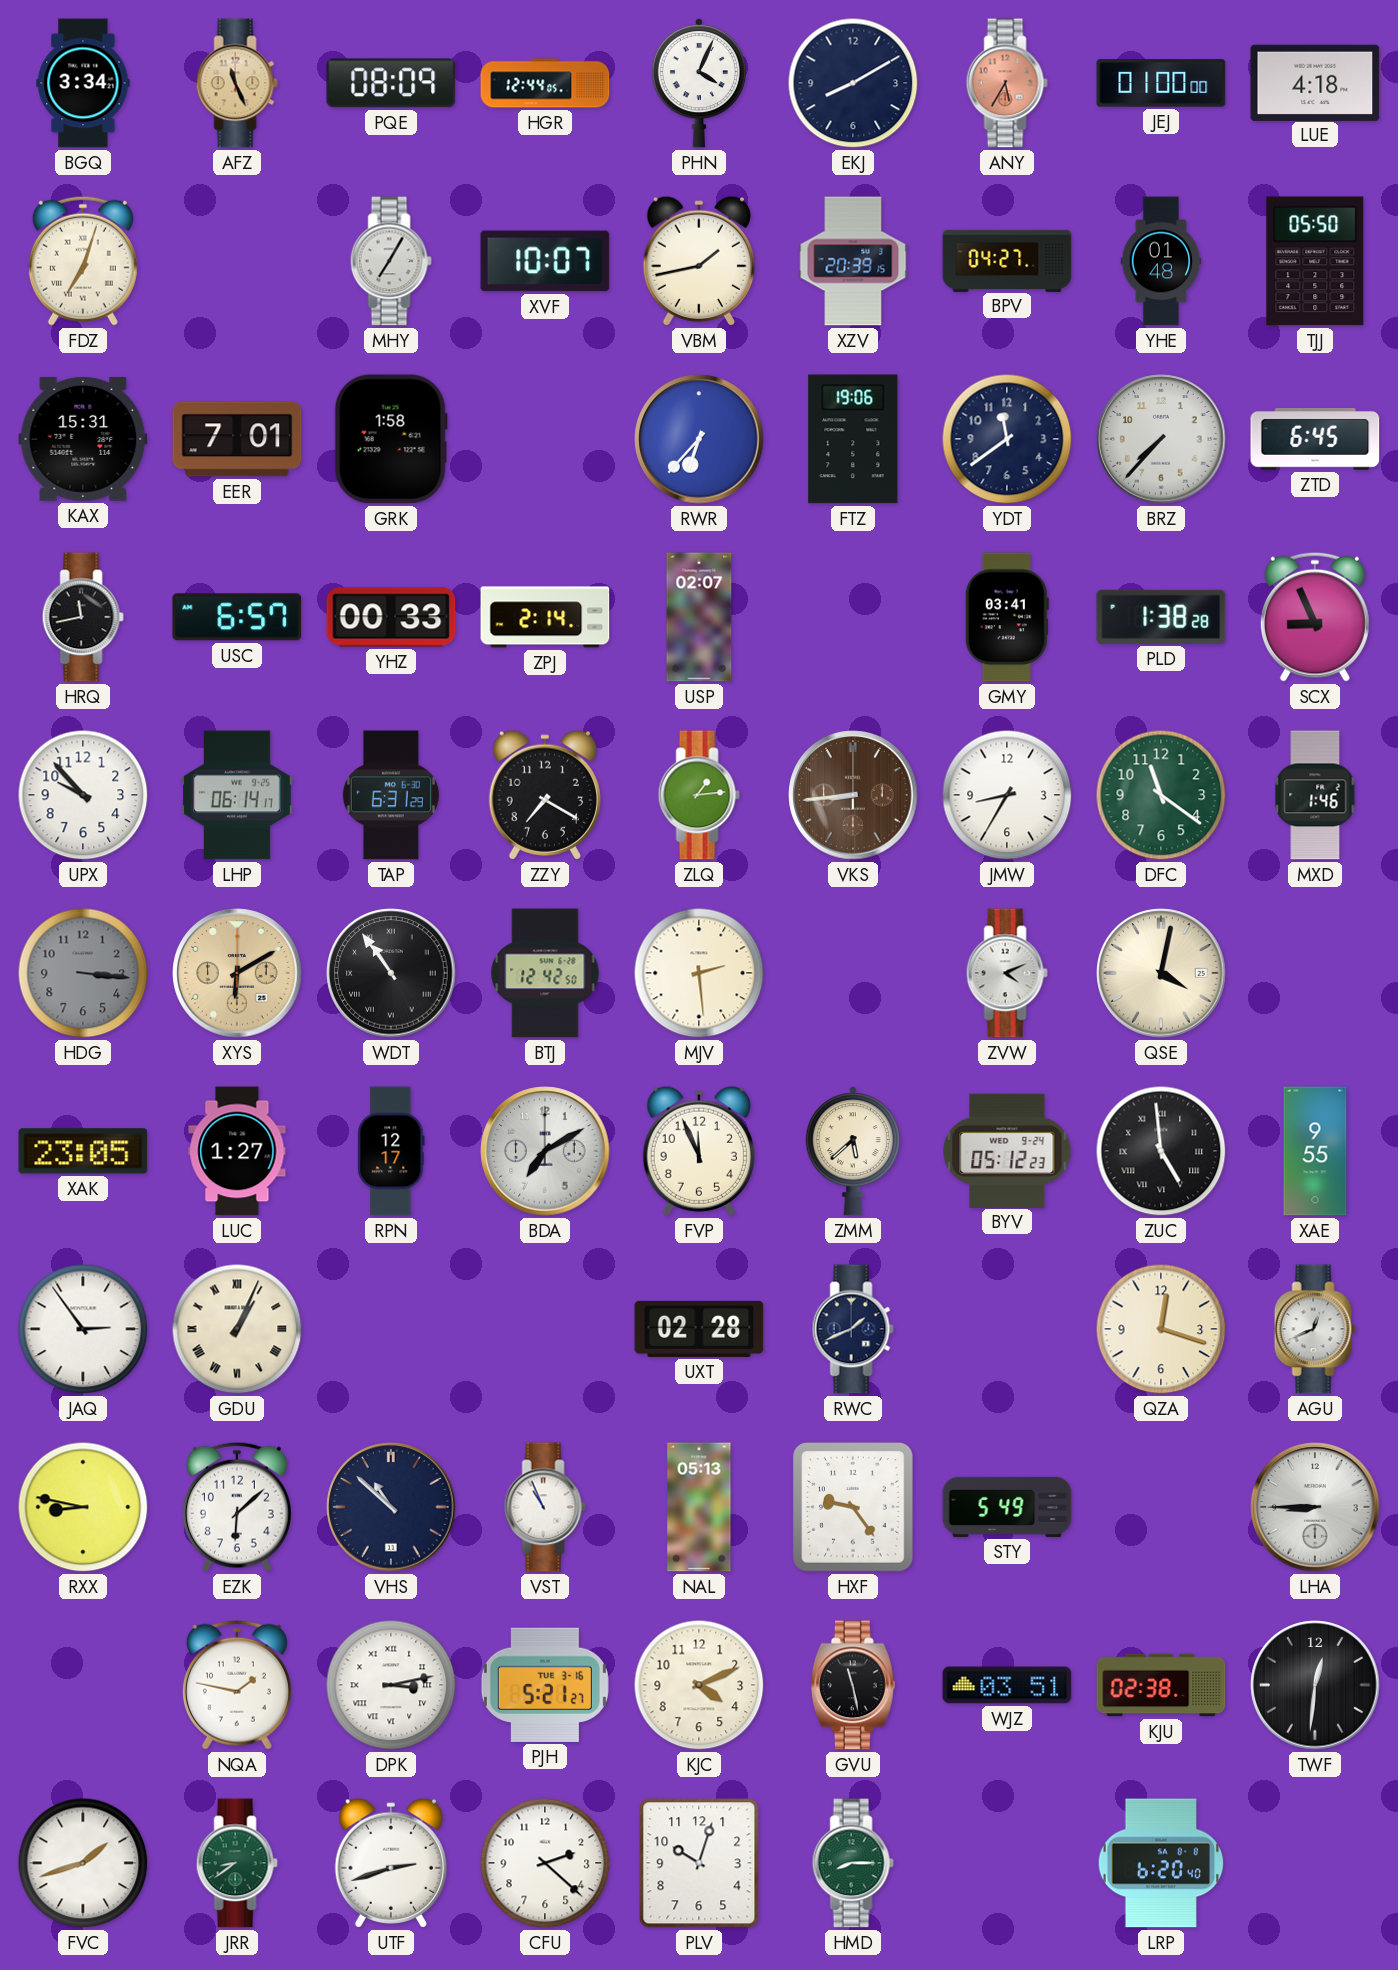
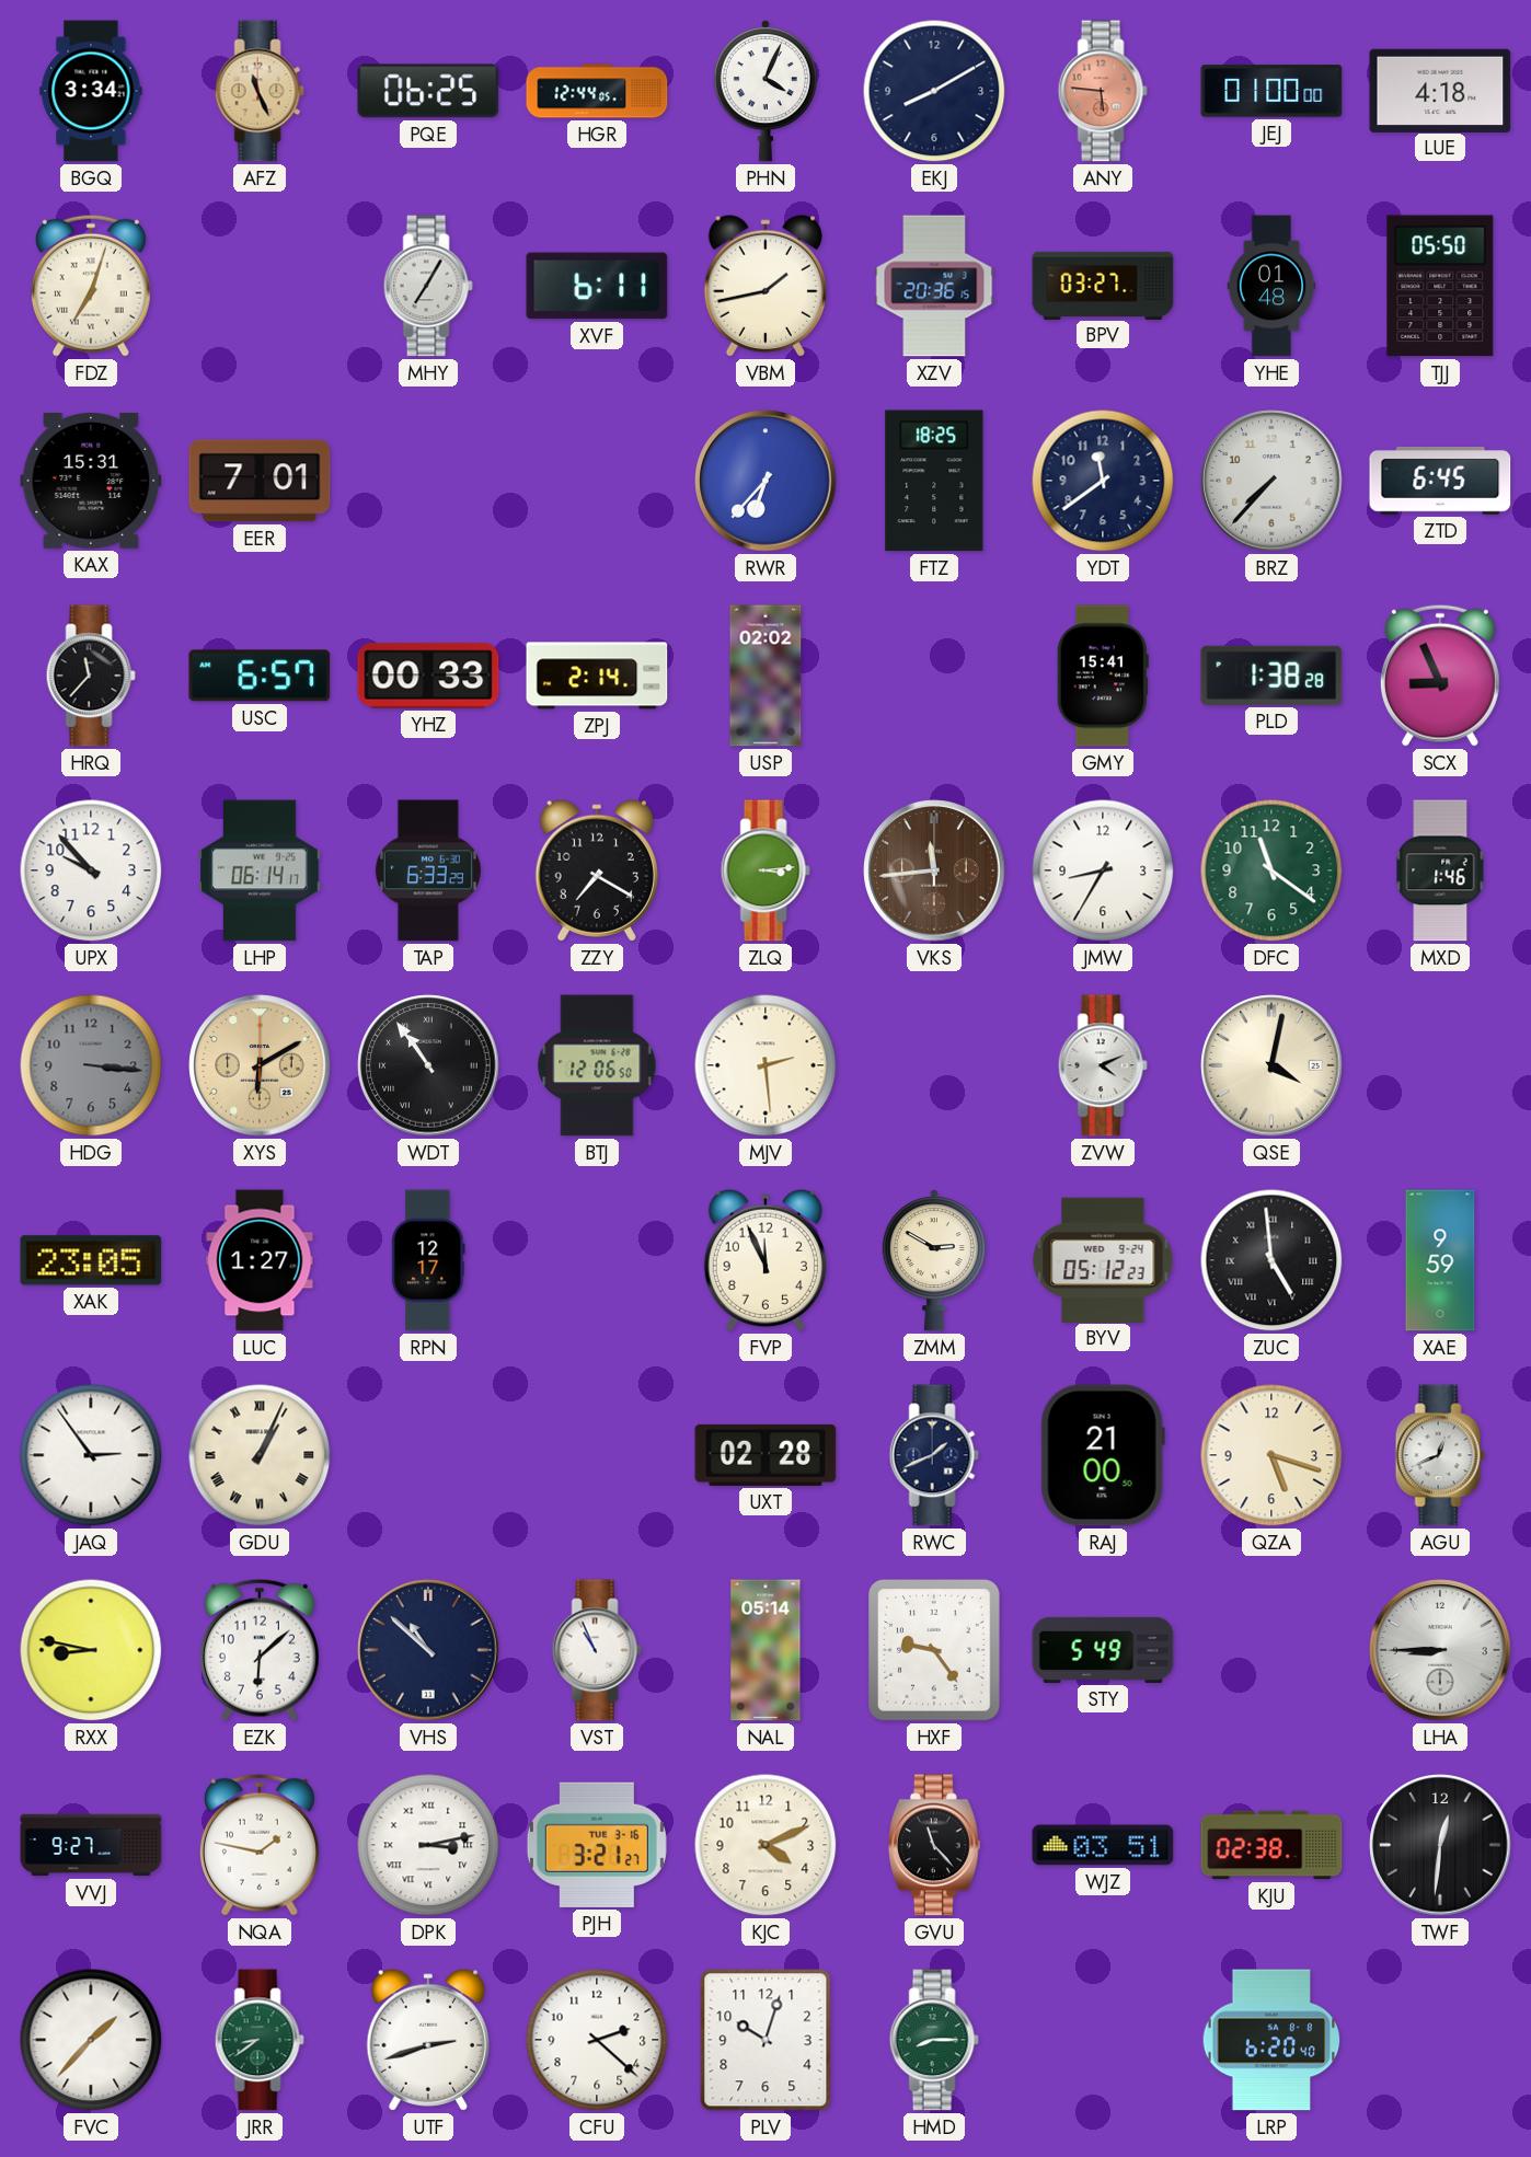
PQE: 08:09 -> 06:25 (428, 91)
ANY: 5:35 -> 5:46 (1103, 91)
XVF: 10:07 -> 6:11 (597, 286)
XZV: 20:39 -> 20:36 (934, 286)
BPV: 04:27 -> 03:27 (1103, 285)
GRK: 1:58 -> none (391, 439)
FTZ: 19:06 -> 18:25 (934, 481)
HRQ: 11:43 -> 11:37 (91, 676)
USP: 02:07 -> 02:02 (766, 676)
GMY: 03:41 -> 15:41 (1103, 676)
TAP: 6:31 -> 6:33 (428, 870)
ZLQ: 1:14 -> 3:14 (766, 870)
VKS: 8:44 -> 11:44 (934, 870)
BTJ: 12:42 -> 12:06 (597, 1065)
BDA: 7:10 -> none (545, 1151)
ZMM: 5:38 -> 2:50 (934, 1260)
XAE: 9:55 -> 9:59 (1440, 1260)
RAJ: none -> 21:00 (1103, 1455)
QZA: 12:18 -> 5:18 (1271, 1455)
NAL: 05:13 -> 05:14 (766, 1650)
VVJ: none -> 9:27 (91, 1845)
PJH: 5:21 -> 3:21 (597, 1845)
GVU: 11:28 -> 11:23 (935, 1845)
FVC: 1:42 -> 1:37 (91, 2040)
